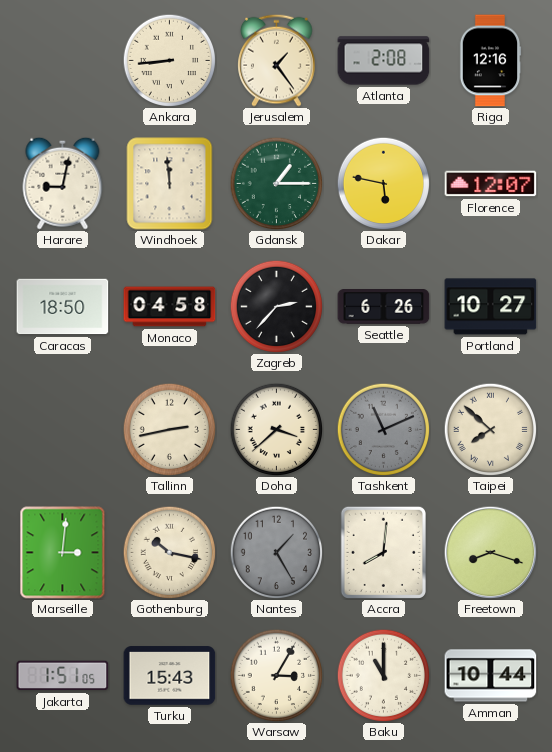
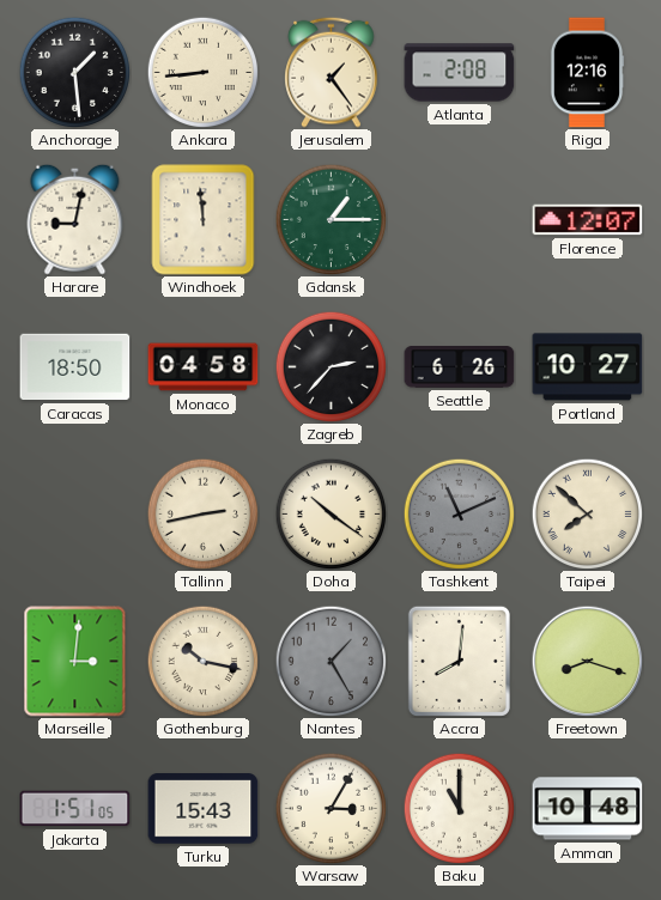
Anchorage: none -> 1:29 (74, 72)
Dakar: 5:47 -> none (383, 183)
Doha: 3:38 -> 10:21 (330, 513)
Amman: 10:44 -> 10:48 (588, 809)
